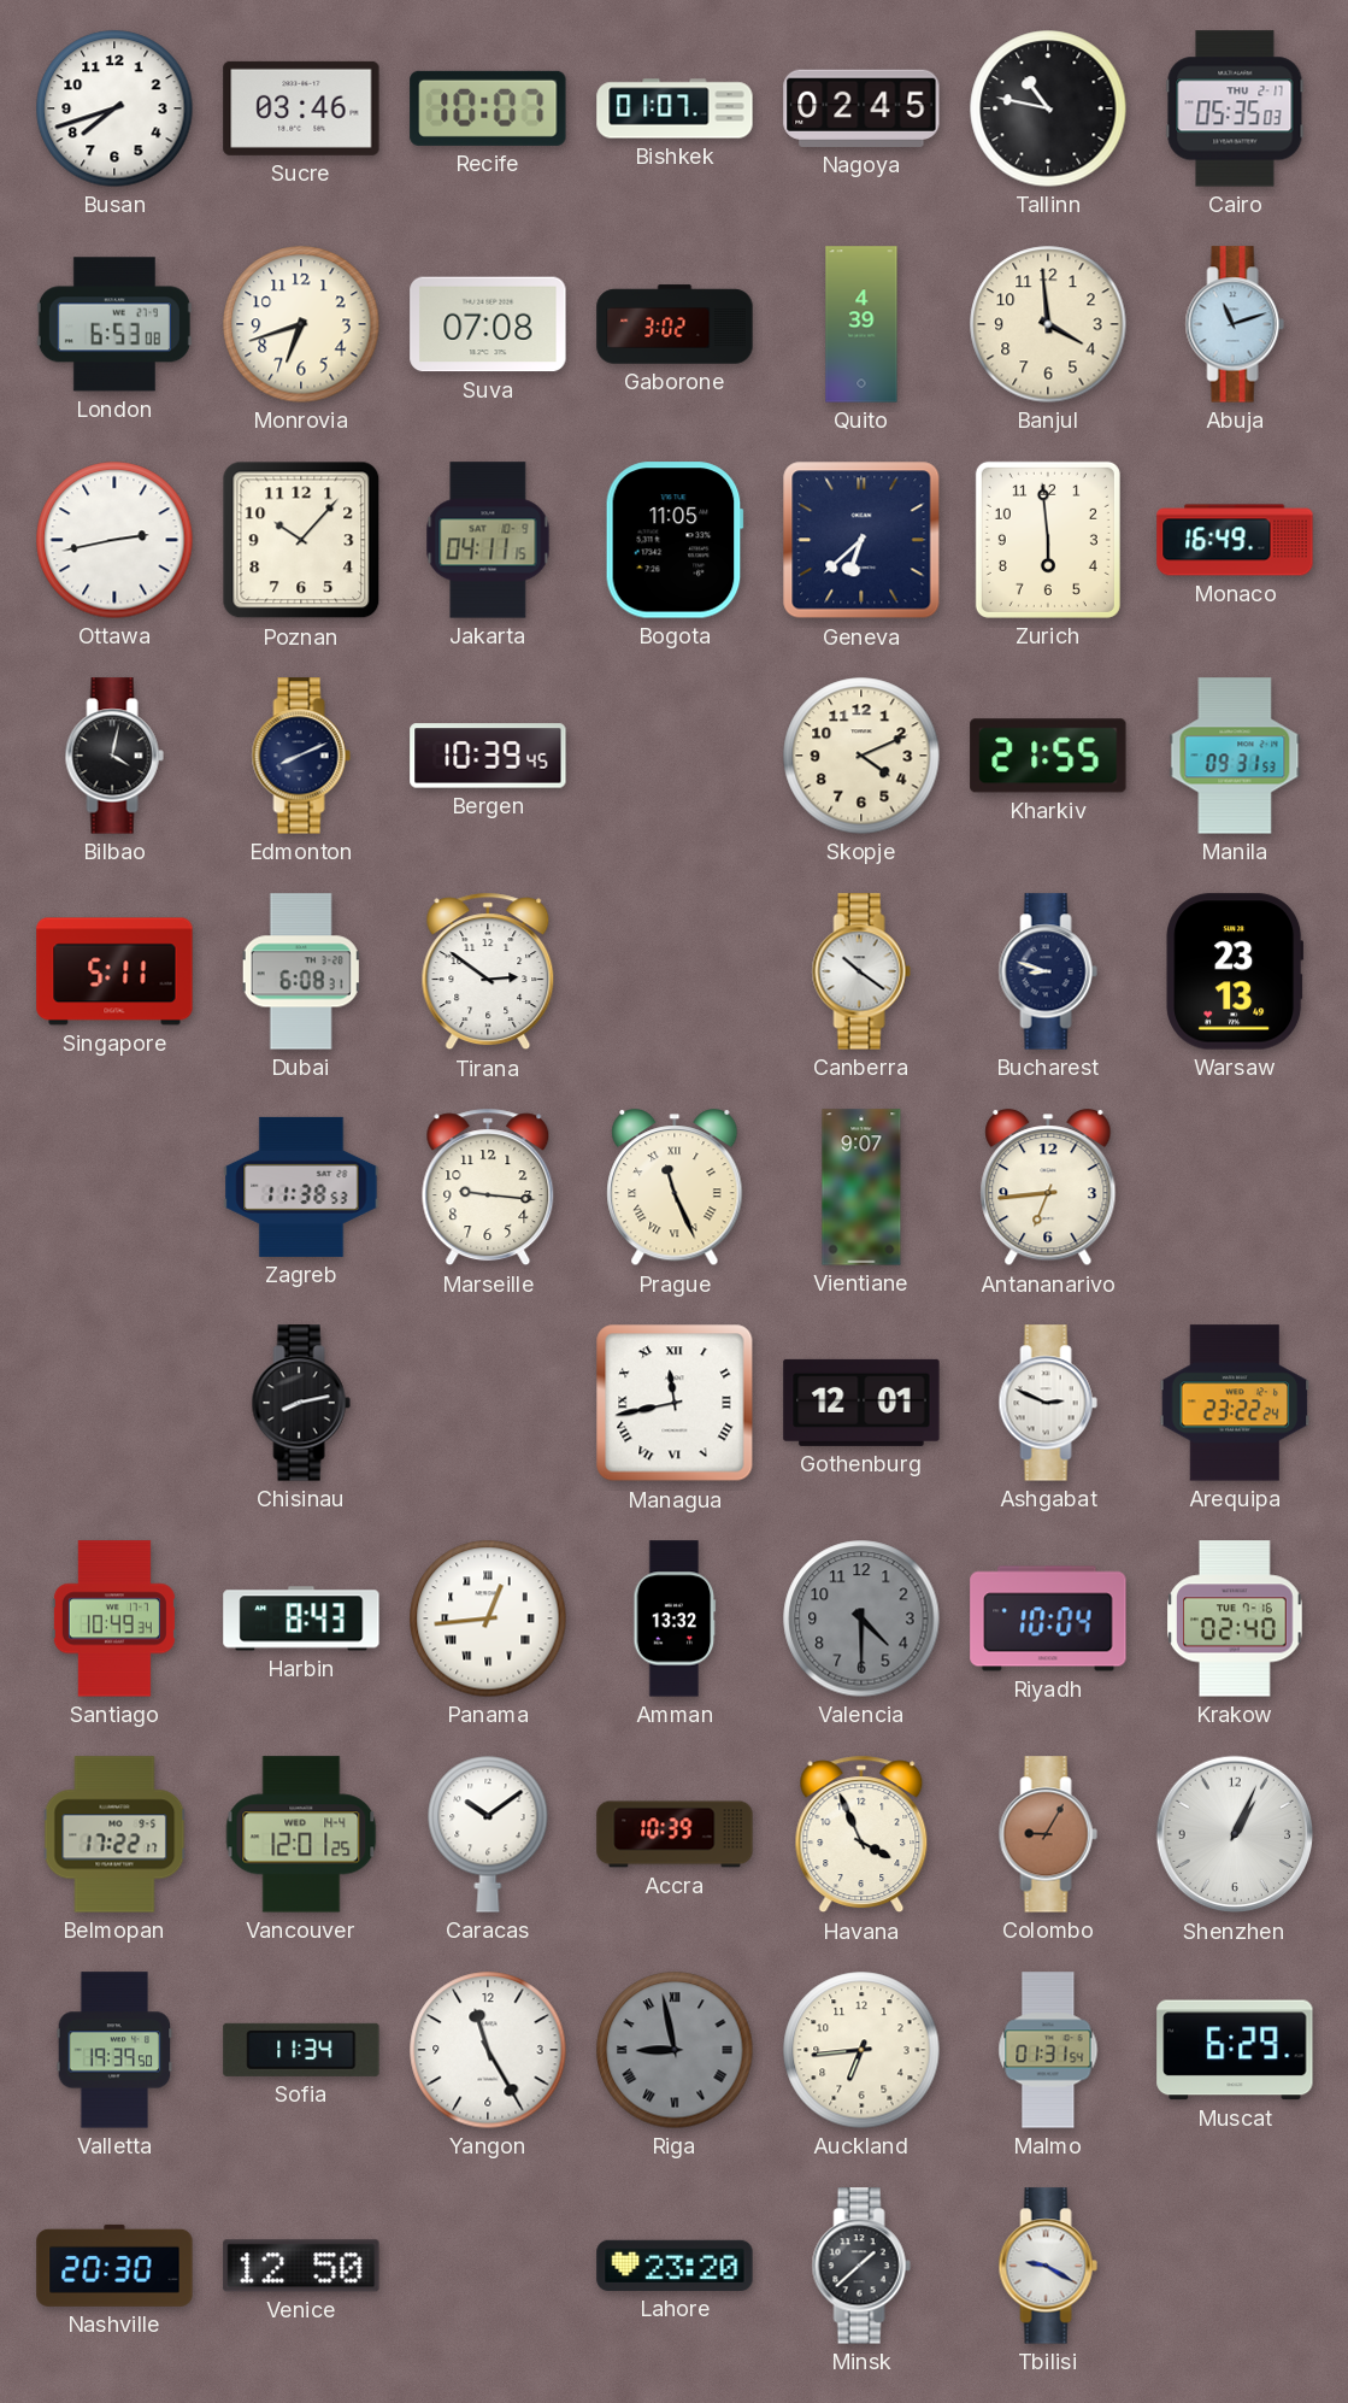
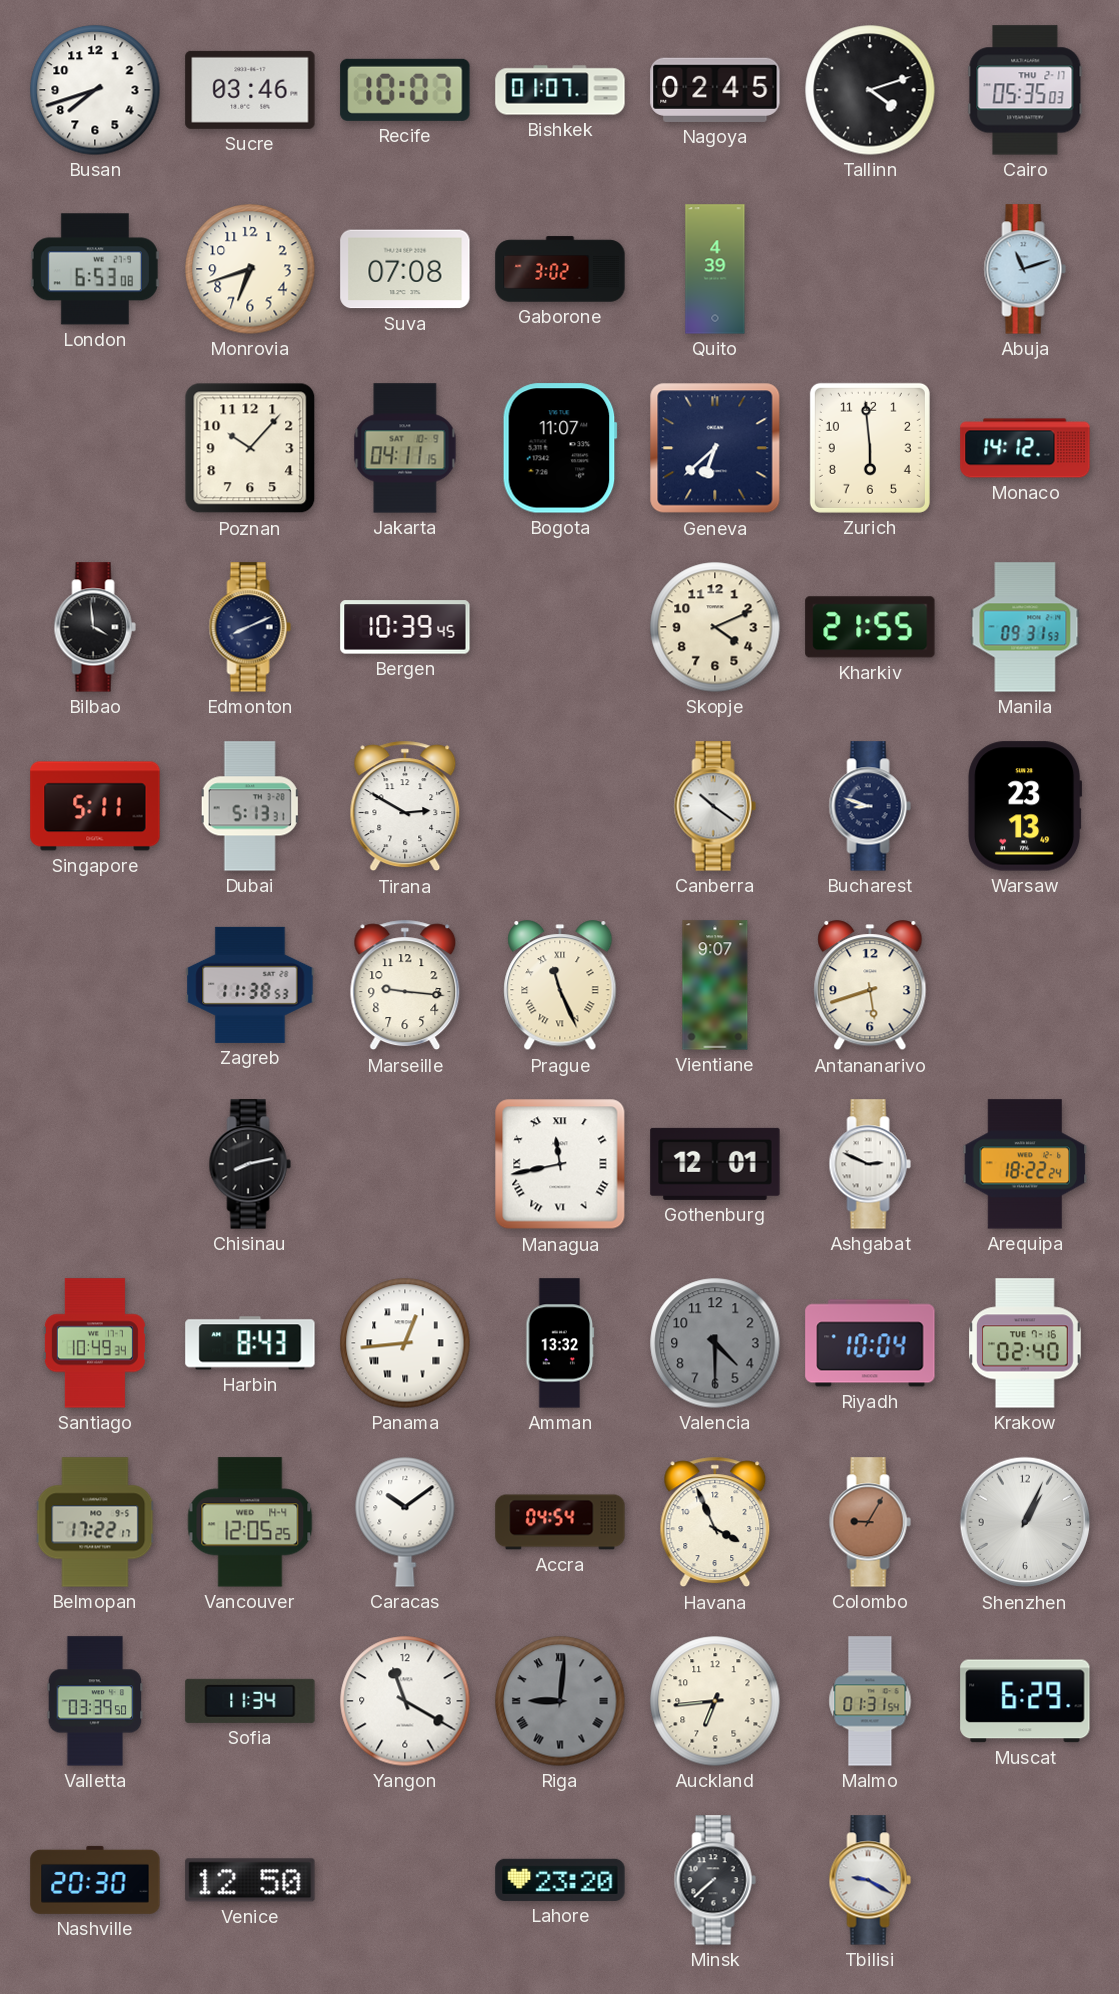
Tallinn: 10:47 -> 4:12 (870, 90)
Banjul: 3:59 -> none (1048, 324)
Ottawa: 2:43 -> none (114, 540)
Bogota: 11:05 -> 11:07 (560, 448)
Monaco: 16:49 -> 14:12 (1025, 448)
Bilbao: 4:02 -> 3:59 (95, 627)
Dubai: 6:08 -> 5:13 (250, 806)
Tirana: 2:51 -> 2:50 (405, 806)
Antananarivo: 6:44 -> 5:42 (870, 986)
Arequipa: 23:22 -> 18:22 (1025, 1164)
Vancouver: 12:01 -> 12:05 (250, 1522)
Accra: 10:39 -> 04:54 (560, 1522)
Valletta: 19:39 -> 03:39 (95, 1701)
Yangon: 11:25 -> 11:20 (405, 1701)
Riga: 8:58 -> 9:01 (560, 1701)
Minsk: 1:38 -> 7:38 (715, 1880)
